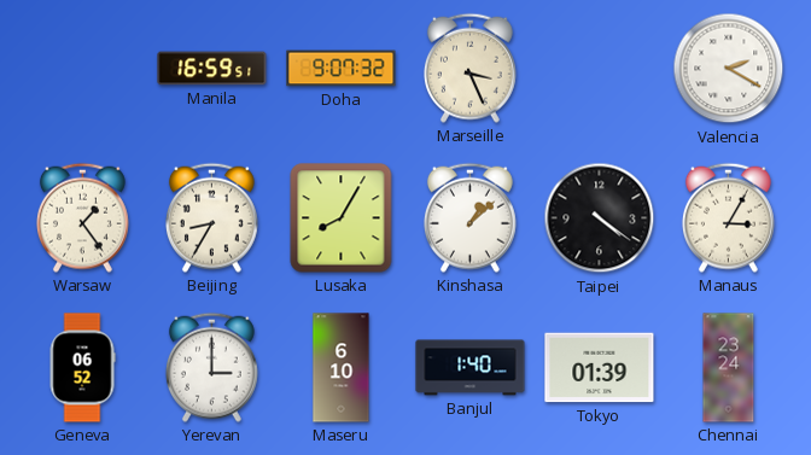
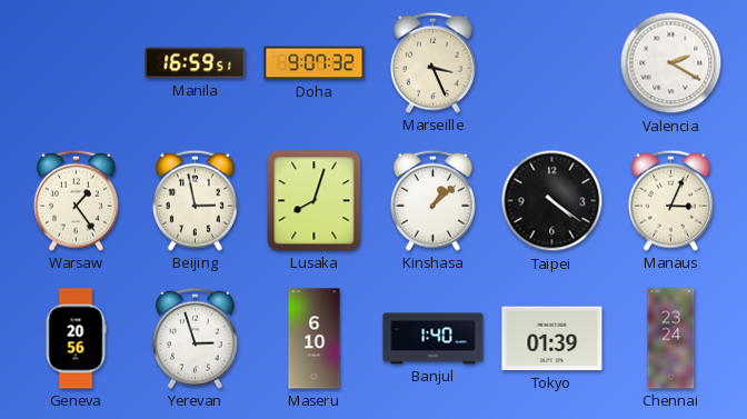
Beijing: 8:35 -> 2:58 (195, 200)
Lusaka: 8:05 -> 8:03 (315, 201)
Manaus: 3:05 -> 3:04 (670, 200)
Geneva: 06:52 -> 20:56 (76, 339)
Yerevan: 3:00 -> 2:57 (195, 338)
